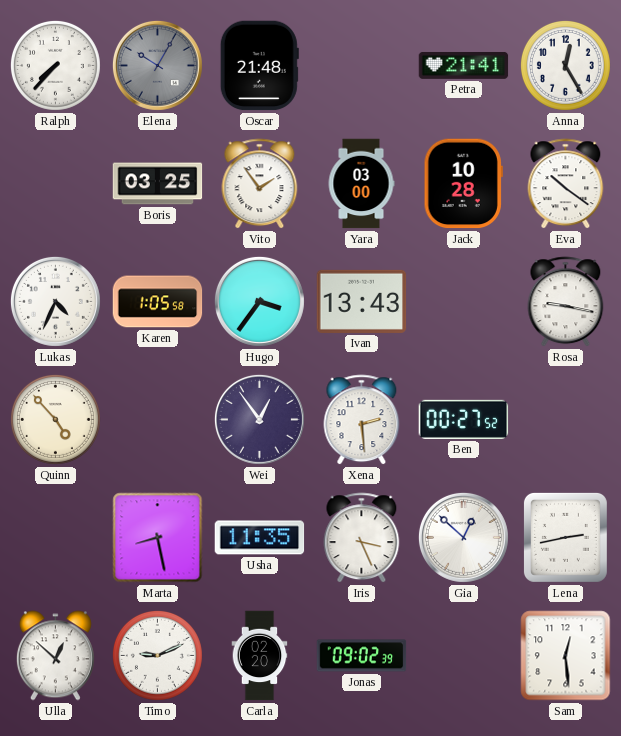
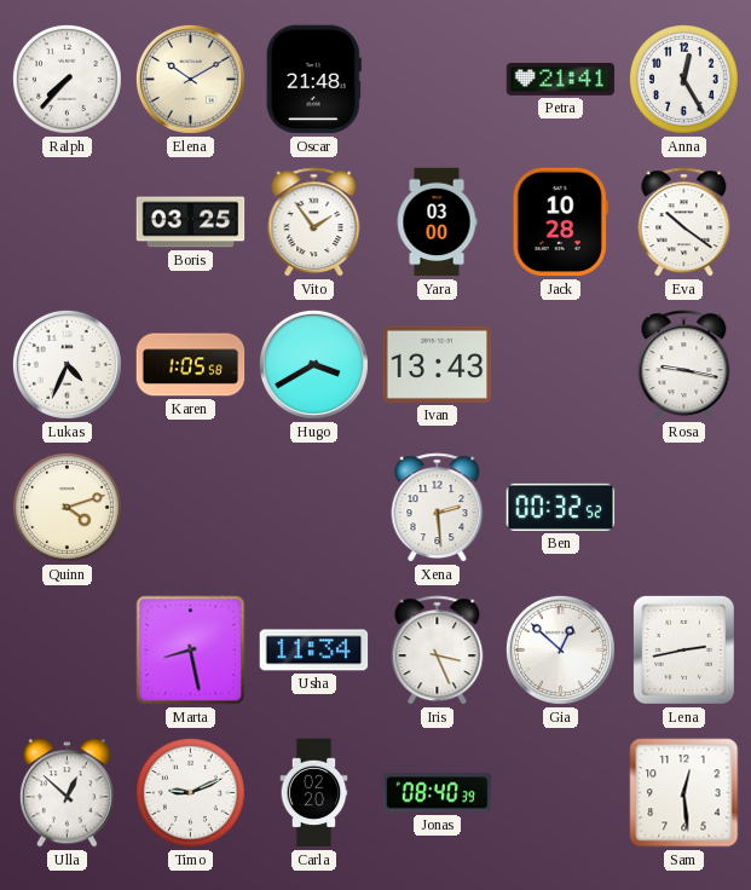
Elena: 10:05 -> 10:10 (190, 79)
Elena dial: grey -> cream (190, 79)
Hugo: 3:36 -> 3:40 (313, 364)
Quinn: 4:53 -> 4:12 (67, 507)
Wei: 12:54 -> none (259, 419)
Ben: 00:27 -> 00:32 (561, 507)
Usha: 11:35 -> 11:34 (314, 651)
Jonas: 09:02 -> 08:40 (438, 793)
